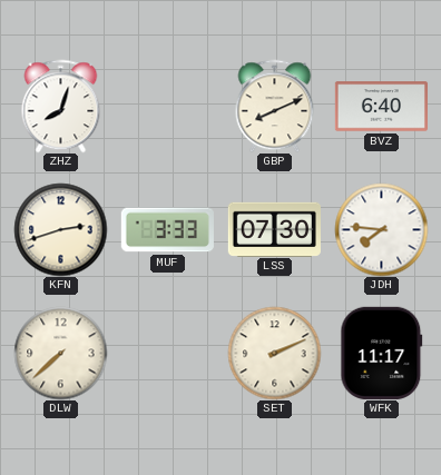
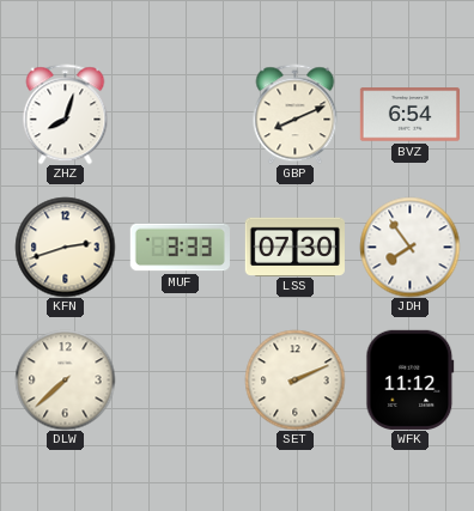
BVZ: 6:40 -> 6:54 (409, 115)
JDH: 7:46 -> 7:54 (409, 247)
WFK: 11:17 -> 11:12 (411, 379)
